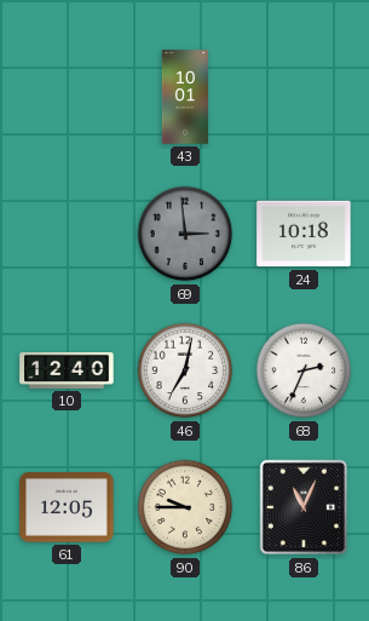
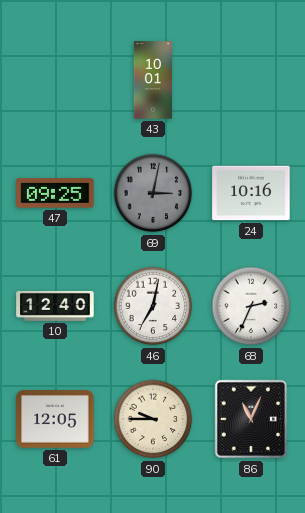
47: none -> 09:25 (55, 193)
69: 2:59 -> 3:02 (153, 193)
24: 10:18 -> 10:16 (251, 193)
